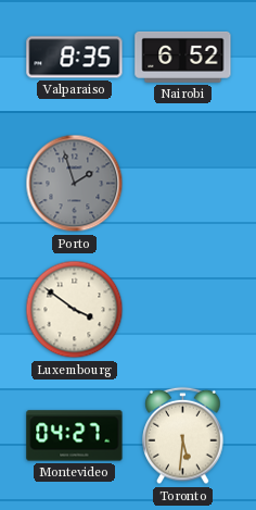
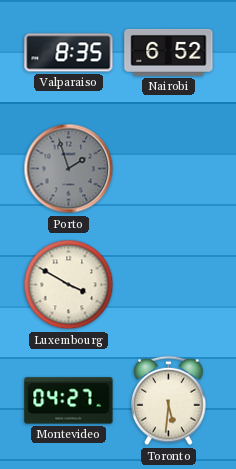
Luxembourg: 3:51 -> 3:50 (69, 285)
